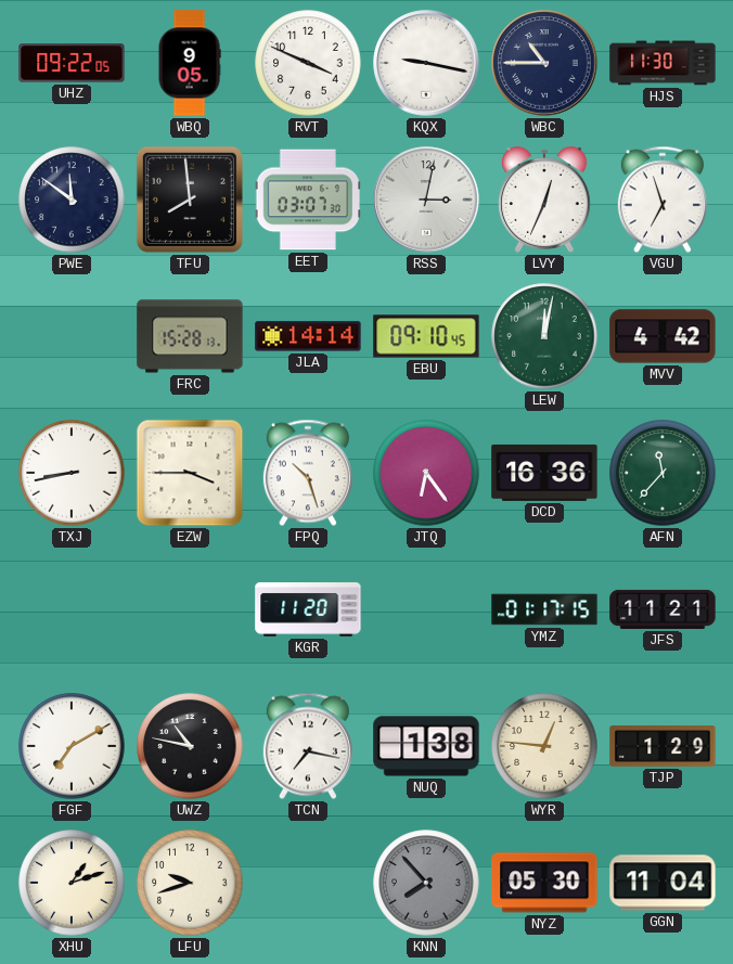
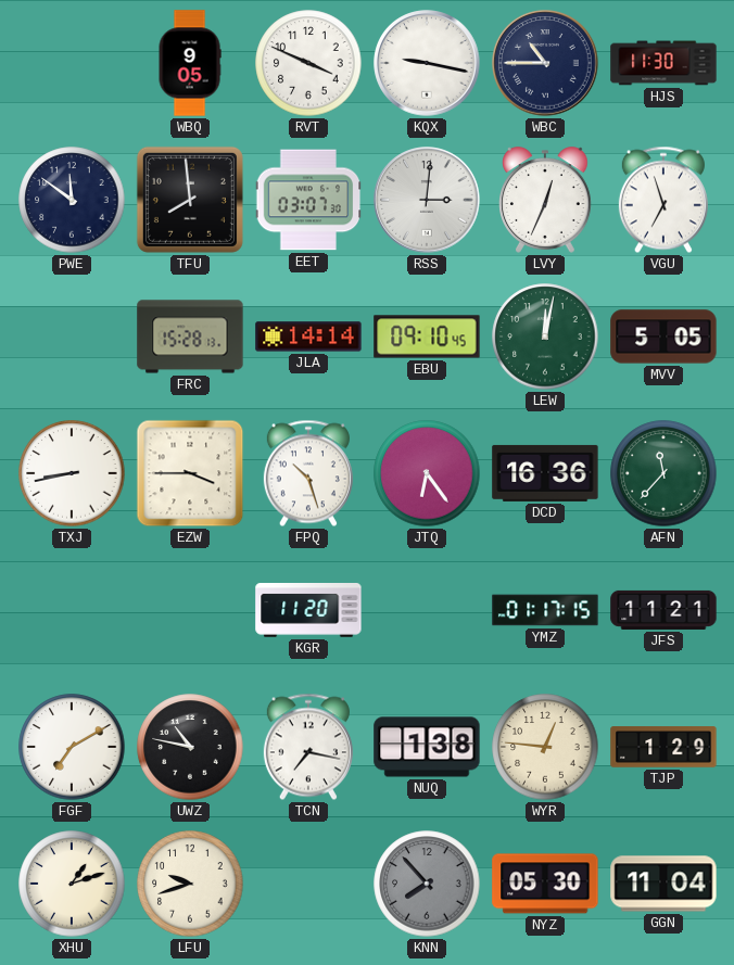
UHZ: 09:22 -> none (72, 63)
RSS: 3:02 -> 3:01 (427, 200)
MVV: 4:42 -> 5:05 (663, 337)
